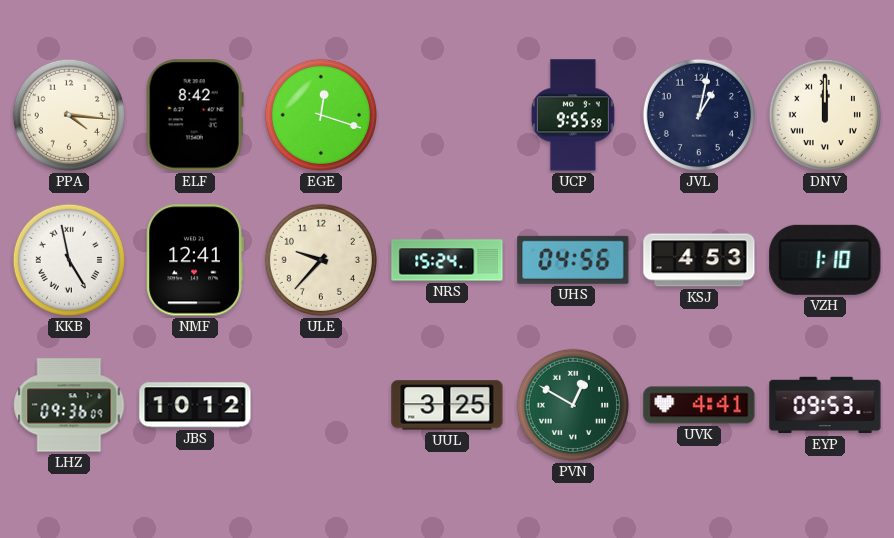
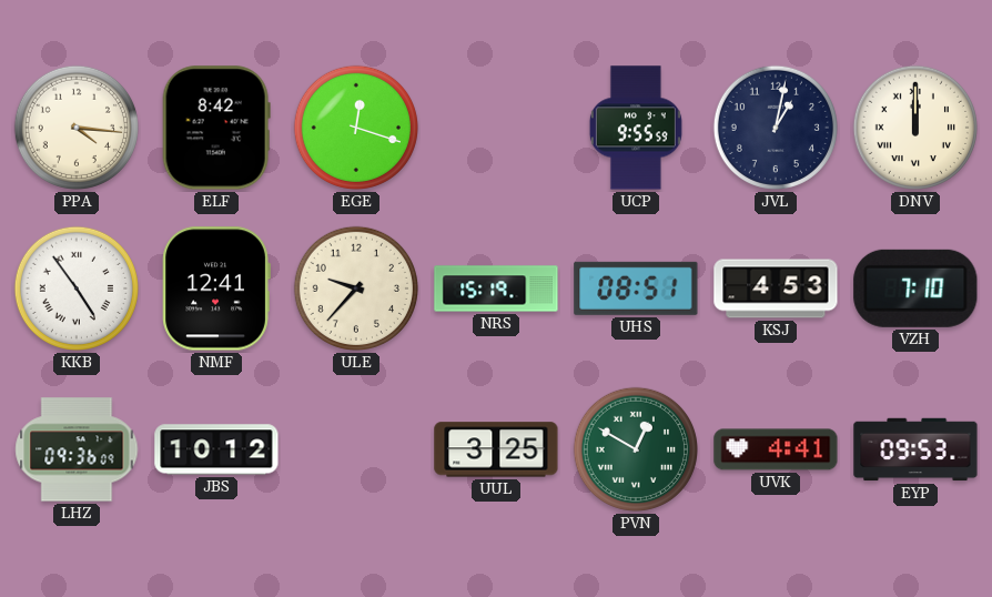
KKB: 4:58 -> 4:54 (77, 289)
NRS: 15:24 -> 15:19 (496, 289)
UHS: 04:56 -> 08:51 (636, 289)
VZH: 1:10 -> 7:10 (915, 289)
